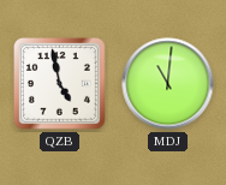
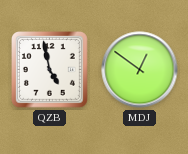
MDJ: 11:01 -> 12:51 (140, 70)
